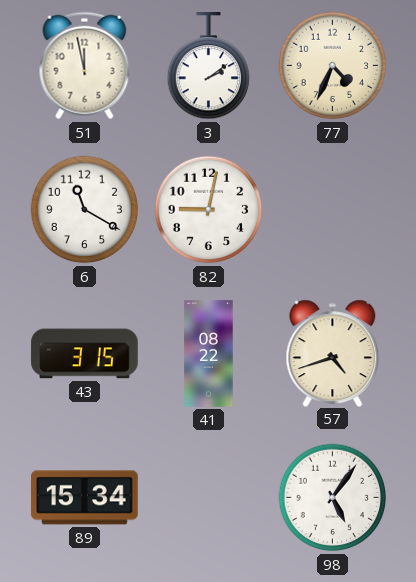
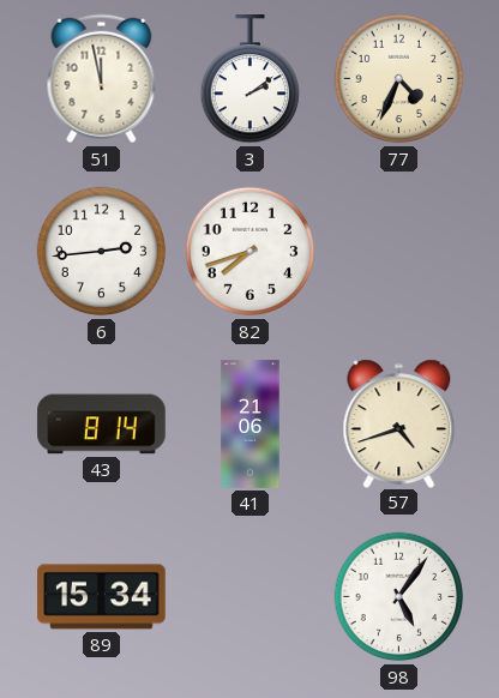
6: 11:20 -> 2:44 (102, 252)
82: 9:02 -> 7:42 (251, 252)
43: 3:15 -> 8:14 (102, 425)
41: 08:22 -> 21:06 (251, 425)
